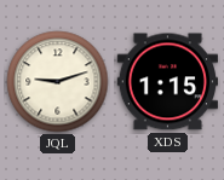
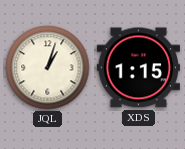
JQL: 9:12 -> 1:03 (48, 68)
